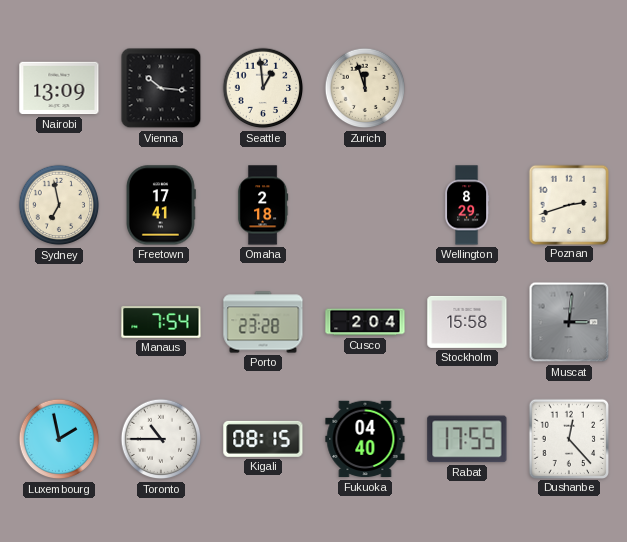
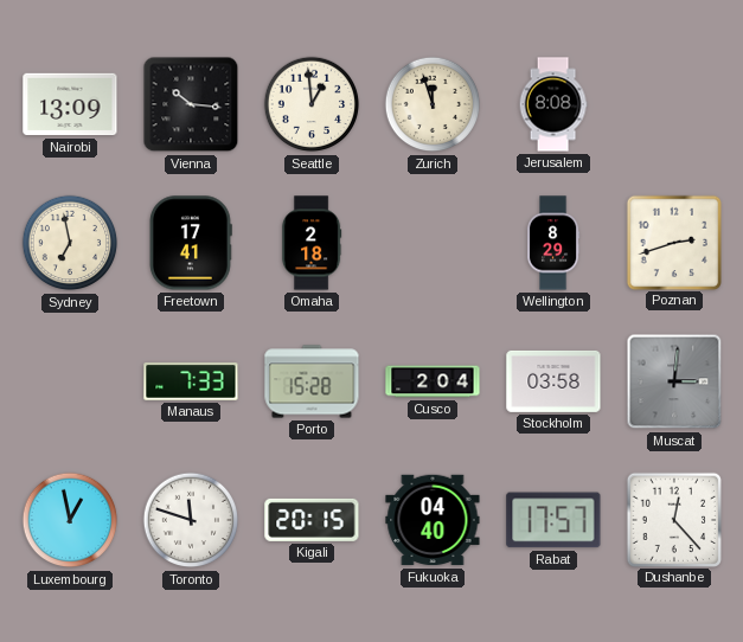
Jerusalem: none -> 8:08 (553, 104)
Manaus: 7:54 -> 7:33 (191, 381)
Porto: 23:28 -> 15:28 (312, 381)
Stockholm: 15:58 -> 03:58 (553, 381)
Luxembourg: 1:58 -> 12:58 (70, 520)
Toronto: 10:45 -> 11:48 (191, 520)
Kigali: 08:15 -> 20:15 (312, 520)
Rabat: 17:55 -> 17:57 (553, 520)
